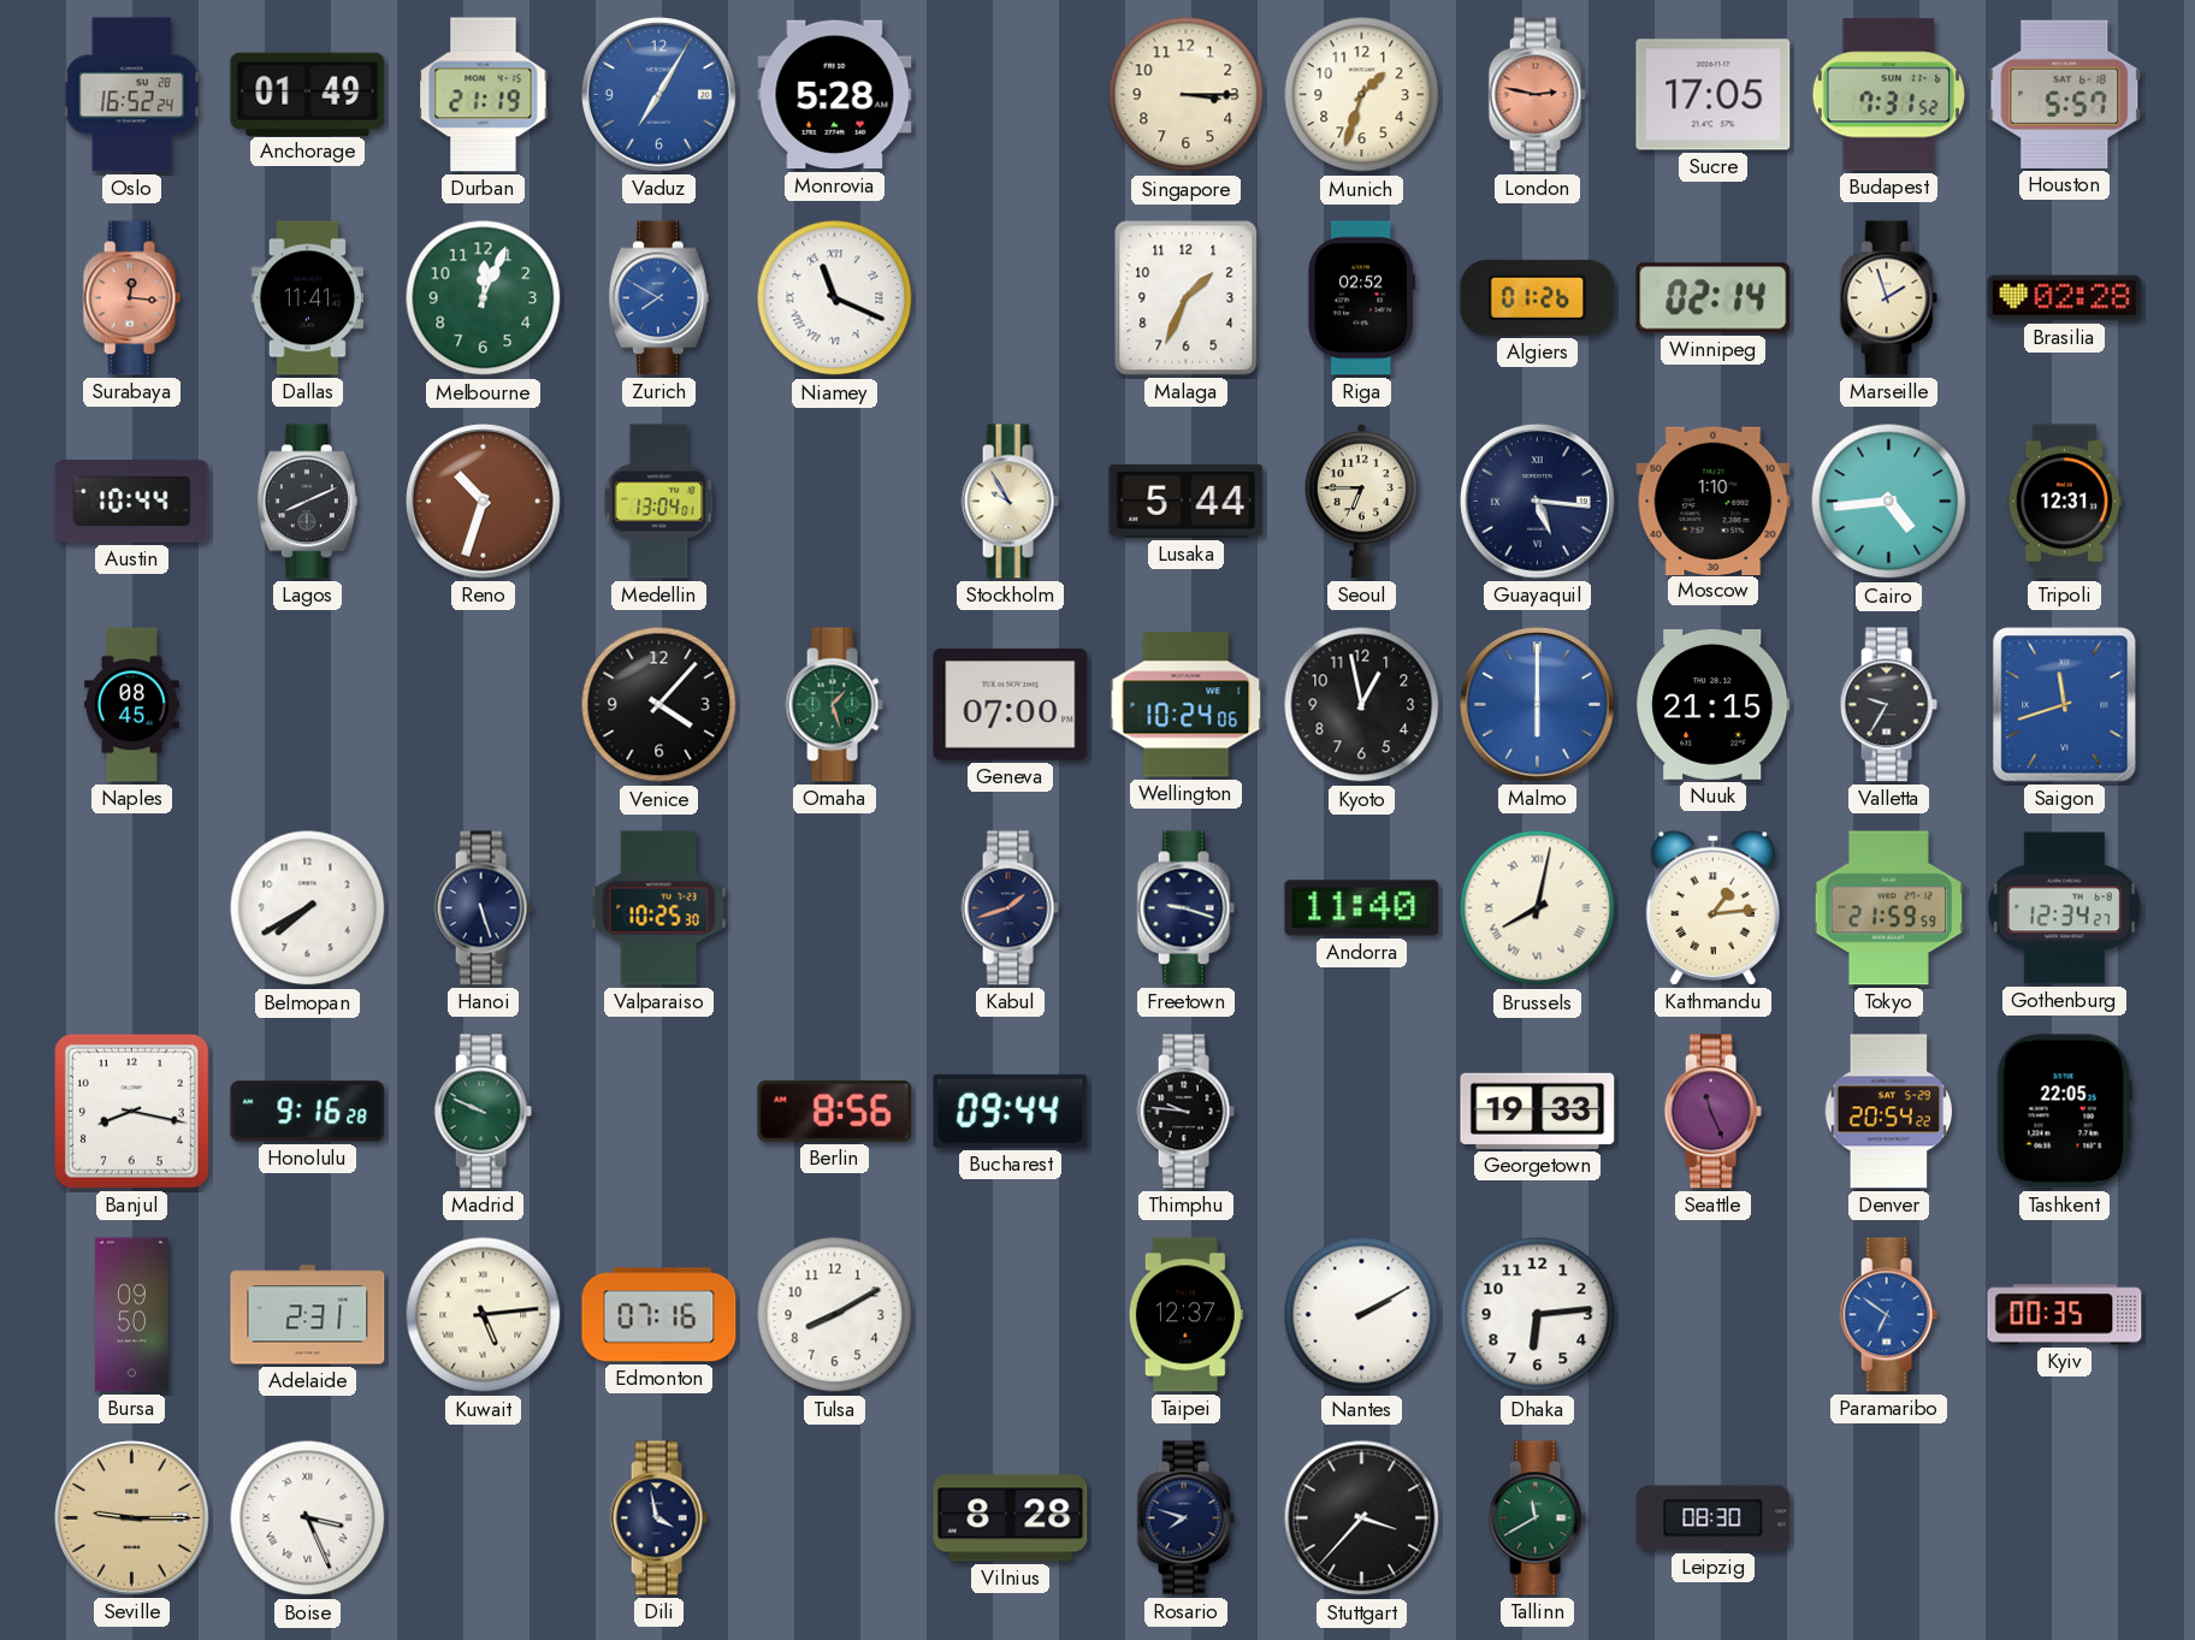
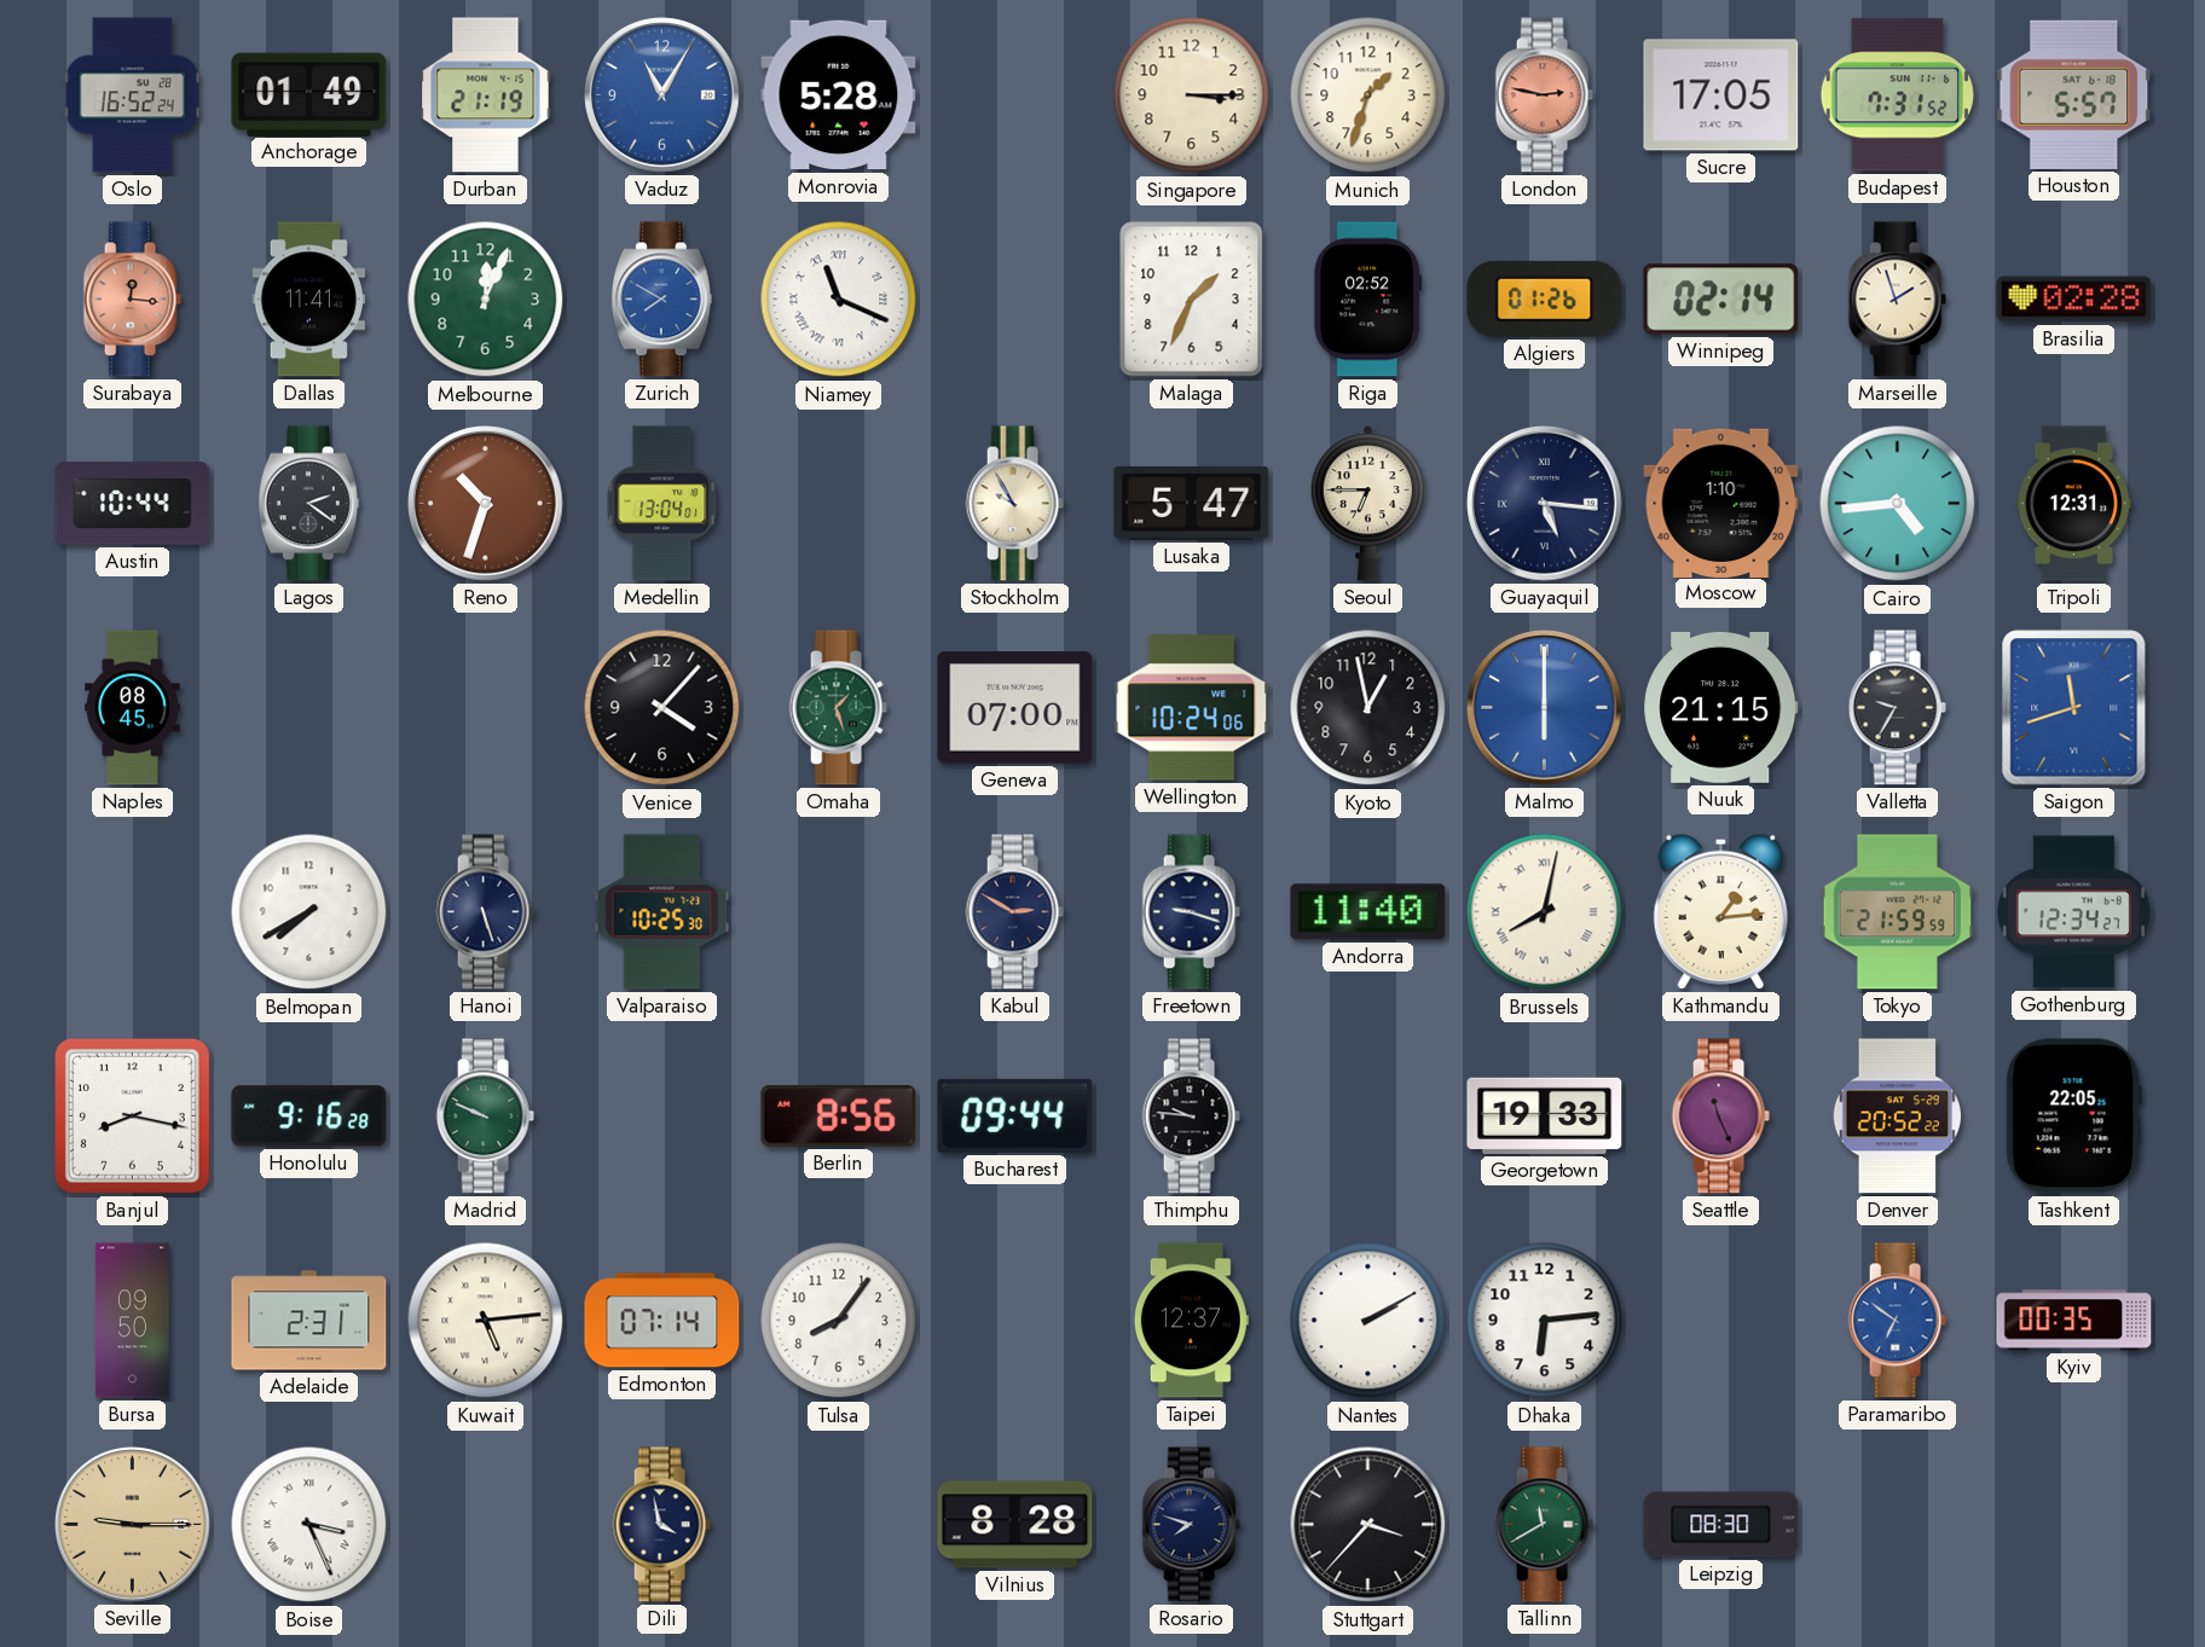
Vaduz: 7:05 -> 11:05 (662, 95)
Lagos: 8:11 -> 2:21 (308, 504)
Lusaka: 5:44 -> 5:47 (1192, 503)
Kabul: 1:42 -> 2:50 (1014, 912)
Denver: 20:54 -> 20:52 (1898, 1117)
Edmonton: 07:16 -> 07:14 (662, 1321)
Tulsa: 8:10 -> 8:06 (839, 1321)
